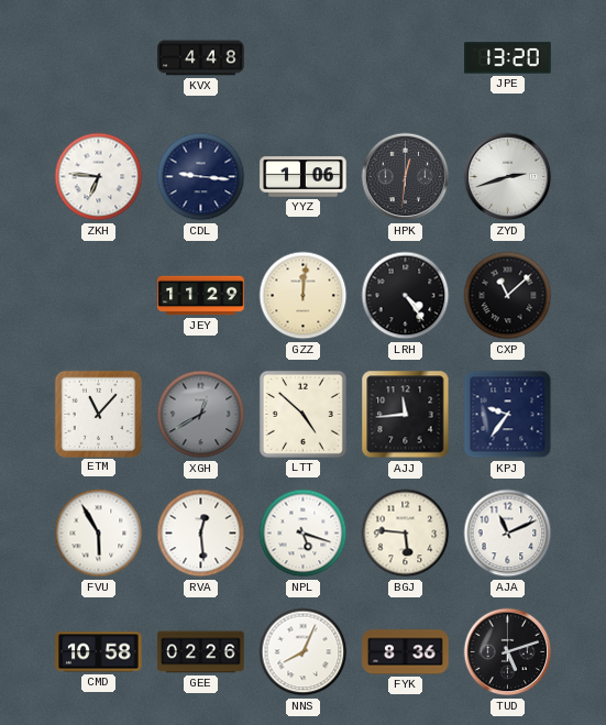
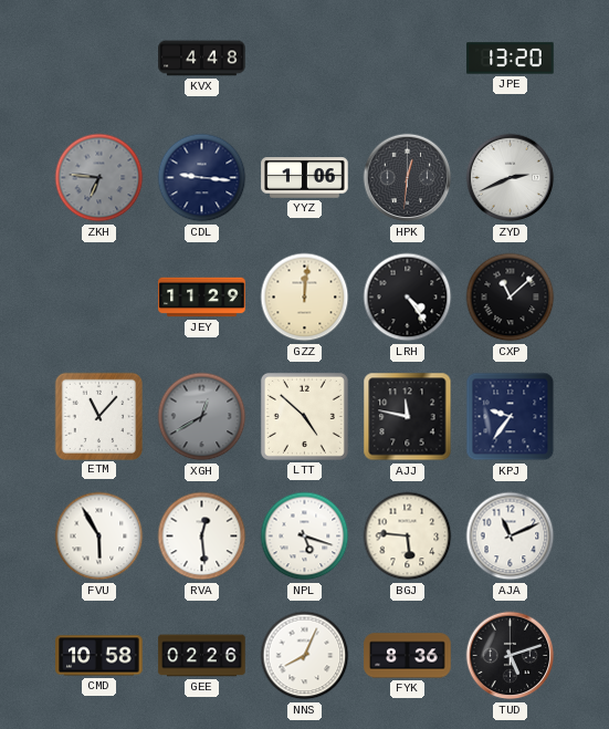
ZKH dial: white -> grey (99, 178)
ZYD: 2:42 -> 2:41 (511, 178)
AJJ: 11:44 -> 11:47 (408, 417)
